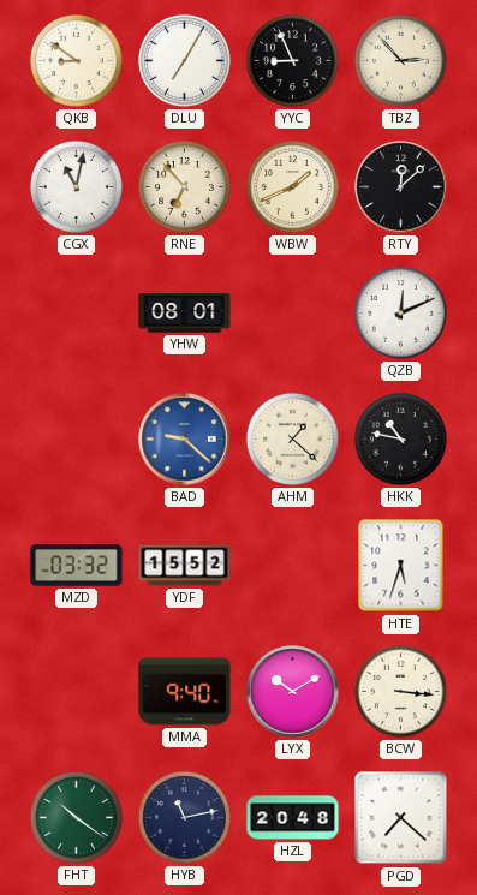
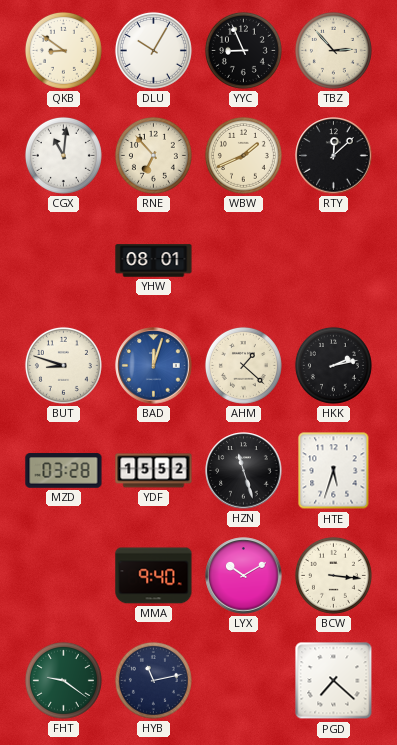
DLU: 7:05 -> 10:05 (153, 50)
CGX: 11:02 -> 11:01 (63, 155)
QZB: 12:11 -> none (400, 312)
BUT: none -> 8:48 (63, 365)
BAD: 9:22 -> 12:03 (154, 366)
HKK: 10:47 -> 2:13 (333, 365)
MZD: 03:32 -> 03:28 (64, 471)
HZN: none -> 11:27 (244, 471)
FHT: 10:21 -> 9:21 (63, 680)
HZL: 20:48 -> none (293, 818)
